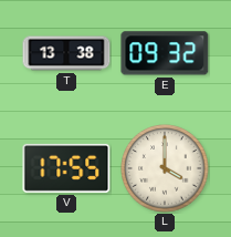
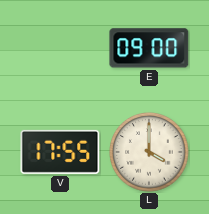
T: 13:38 -> none (66, 53)
E: 09:32 -> 09:00 (149, 48)
